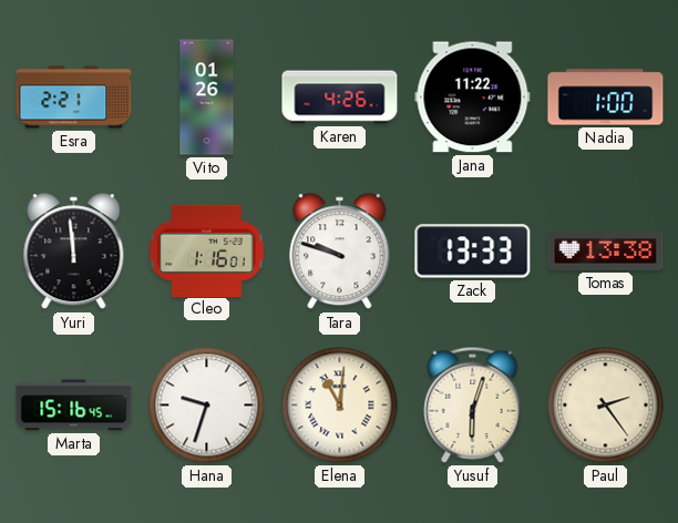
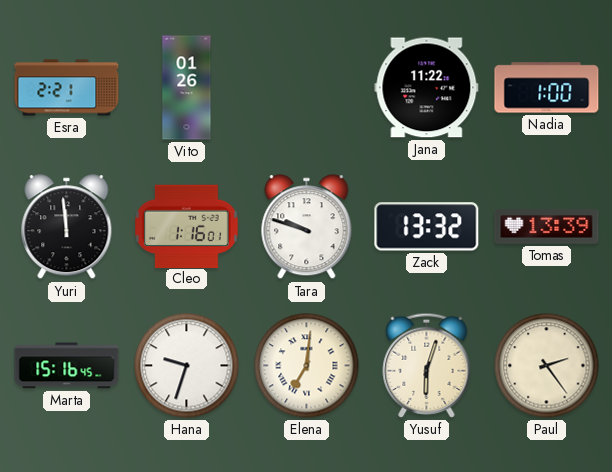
Karen: 4:26 -> none (340, 98)
Zack: 13:33 -> 13:32 (427, 227)
Tomas: 13:38 -> 13:39 (547, 227)
Elena: 11:01 -> 7:01 (307, 366)
